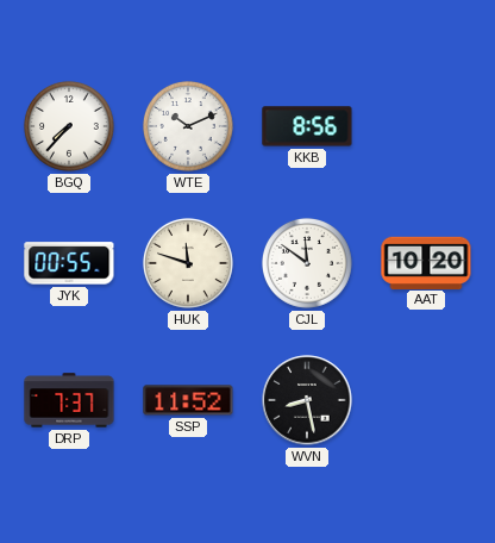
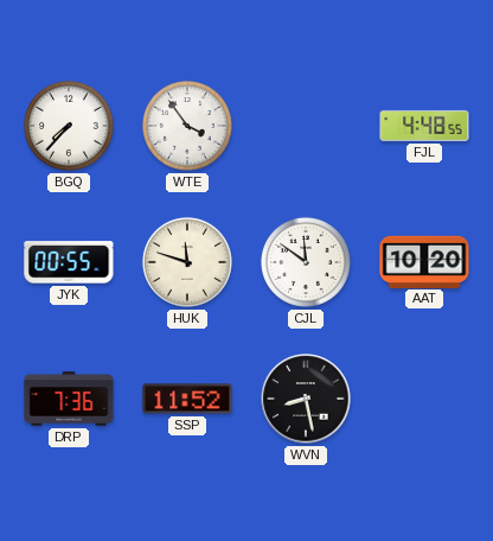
WTE: 10:11 -> 3:54 (187, 126)
KKB: 8:56 -> none (307, 126)
FJL: none -> 4:48 (424, 126)
DRP: 7:37 -> 7:36 (69, 399)
